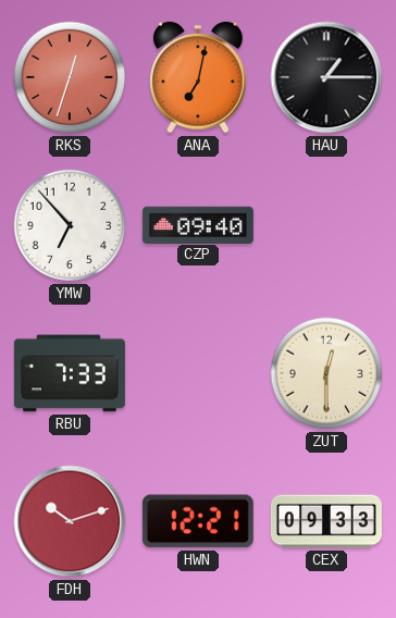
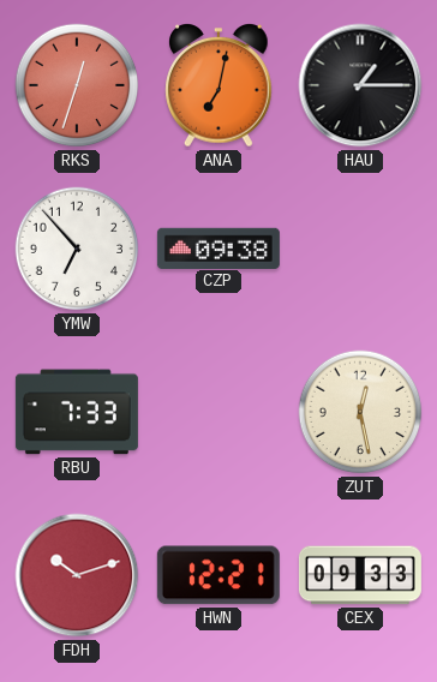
CZP: 09:40 -> 09:38 (218, 247)
ZUT: 12:30 -> 12:28 (360, 412)
